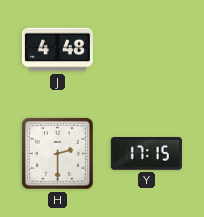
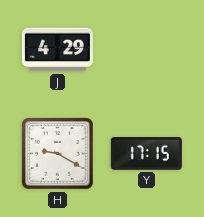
J: 4:48 -> 4:29 (57, 50)
H: 2:30 -> 9:20 (58, 154)
